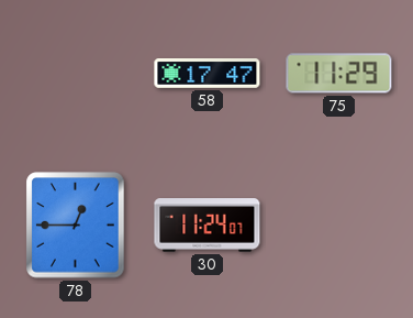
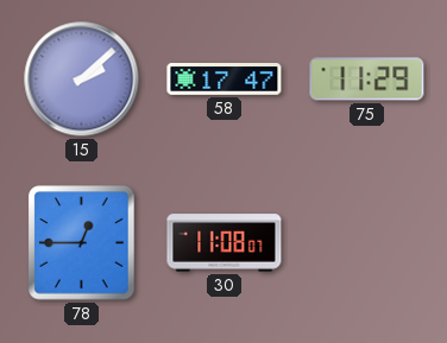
15: none -> 2:08 (82, 80)
30: 11:24 -> 11:08 (225, 243)
